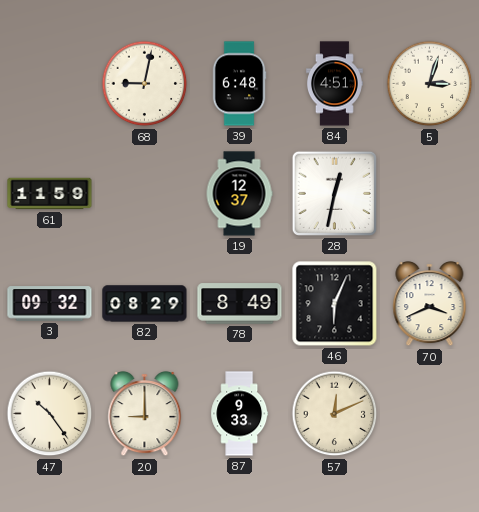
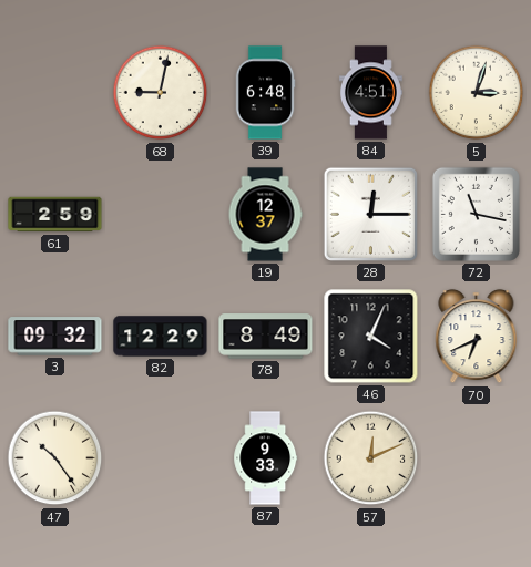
61: 11:59 -> 2:59 (55, 215)
28: 12:32 -> 12:15 (370, 214)
72: none -> 11:17 (476, 214)
82: 08:29 -> 12:29 (161, 337)
46: 6:04 -> 4:04 (371, 337)
70: 3:41 -> 6:41 (477, 337)
20: 9:00 -> none (145, 414)
